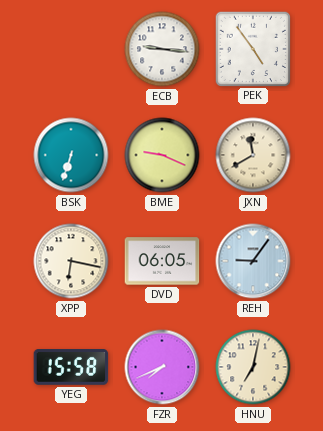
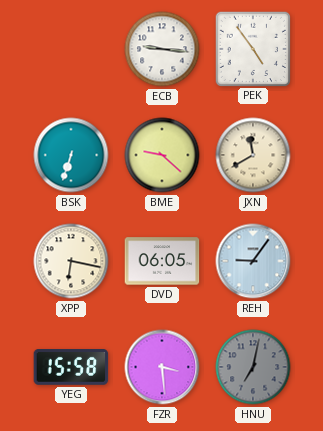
BME: 9:19 -> 9:22 (162, 155)
FZR: 7:41 -> 3:29 (162, 367)
HNU dial: cream -> grey (253, 367)
